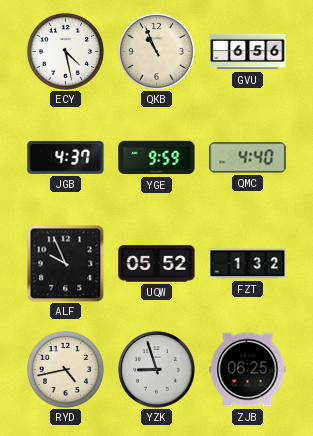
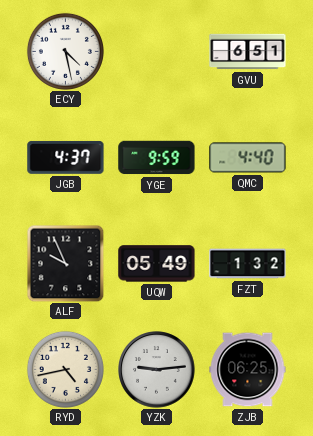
QKB: 10:56 -> none (156, 51)
GVU: 6:56 -> 6:51 (248, 52)
UQW: 05:52 -> 05:49 (157, 264)
YZK: 8:57 -> 9:14 (157, 370)
